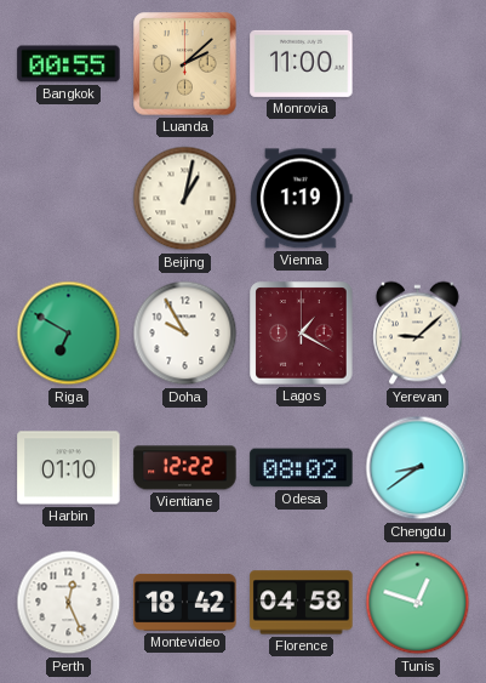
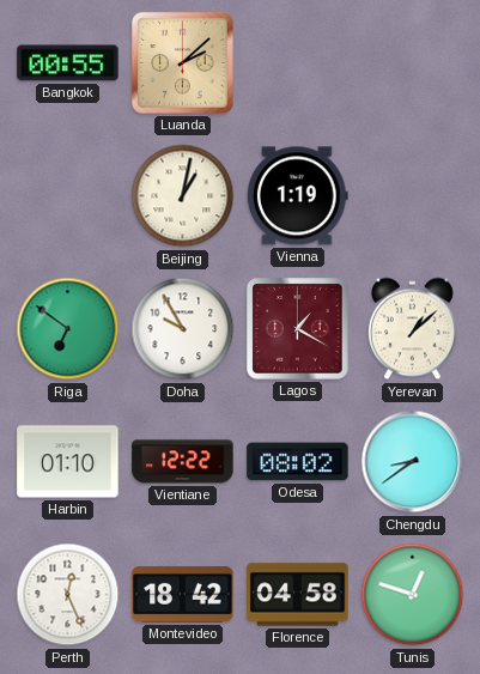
Monrovia: 11:00 -> none (302, 63)
Riga: 6:50 -> 6:51 (68, 329)
Yerevan: 9:08 -> 1:08 (413, 329)
